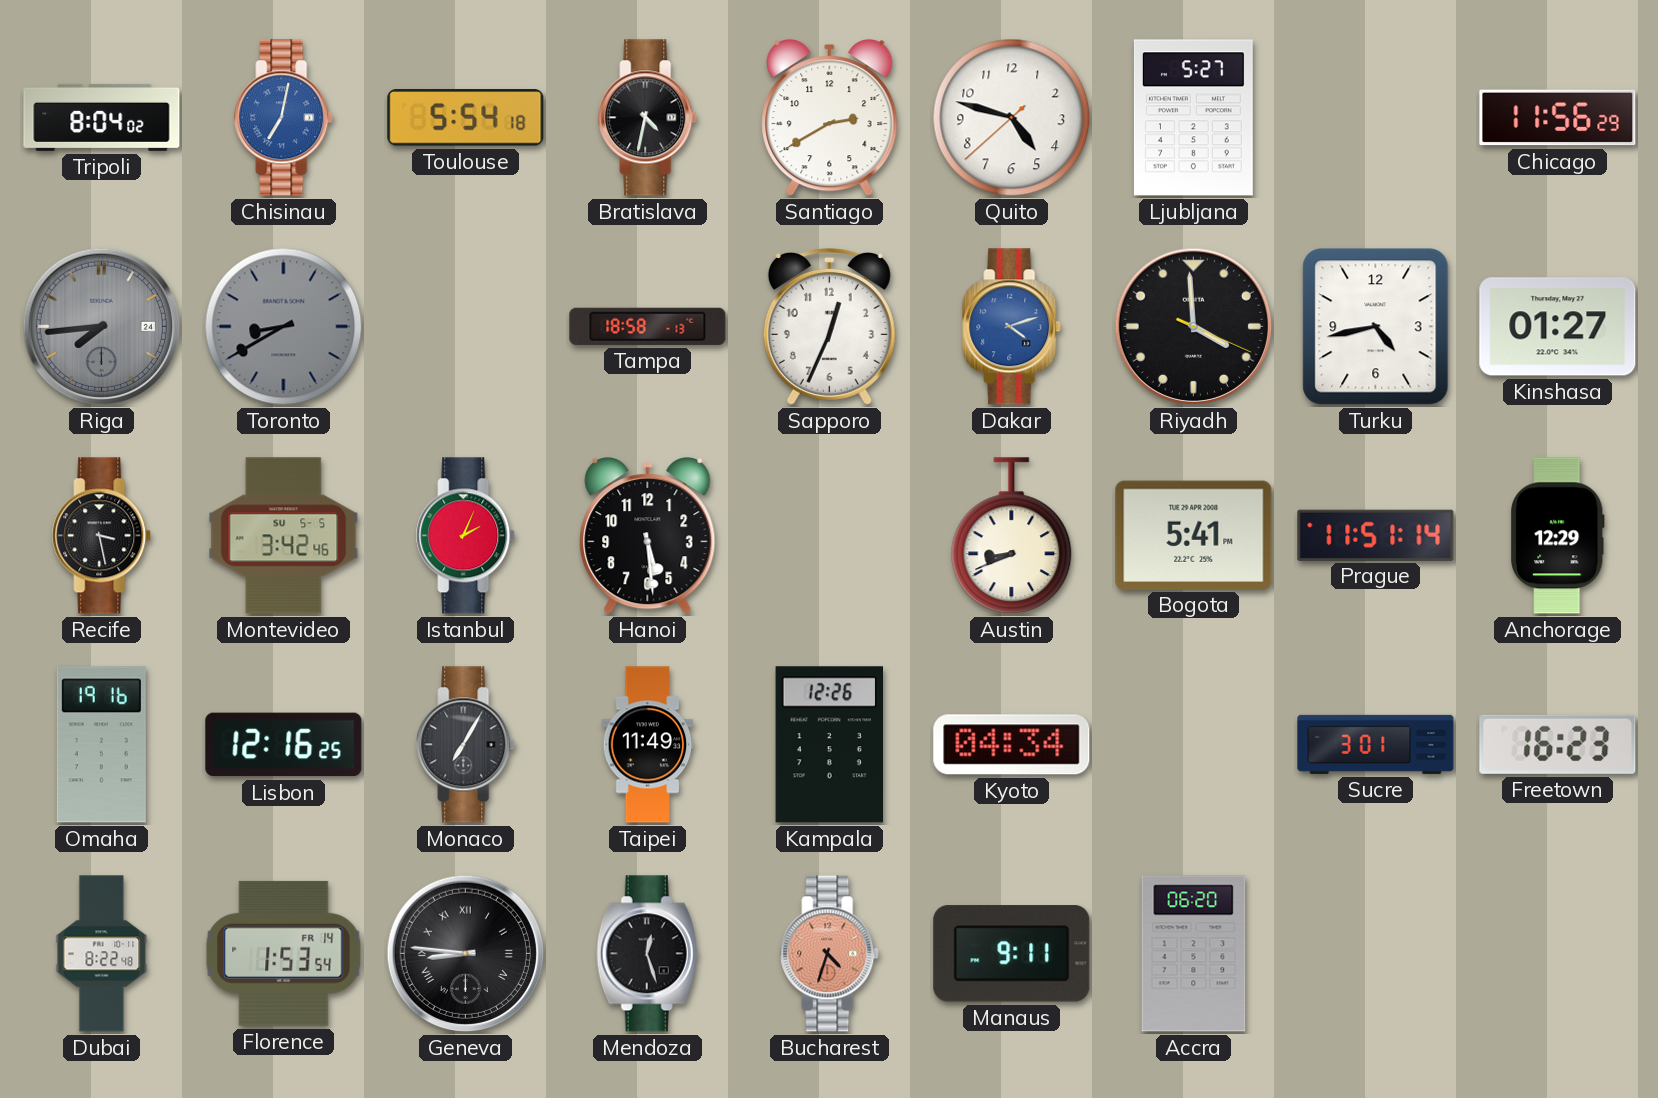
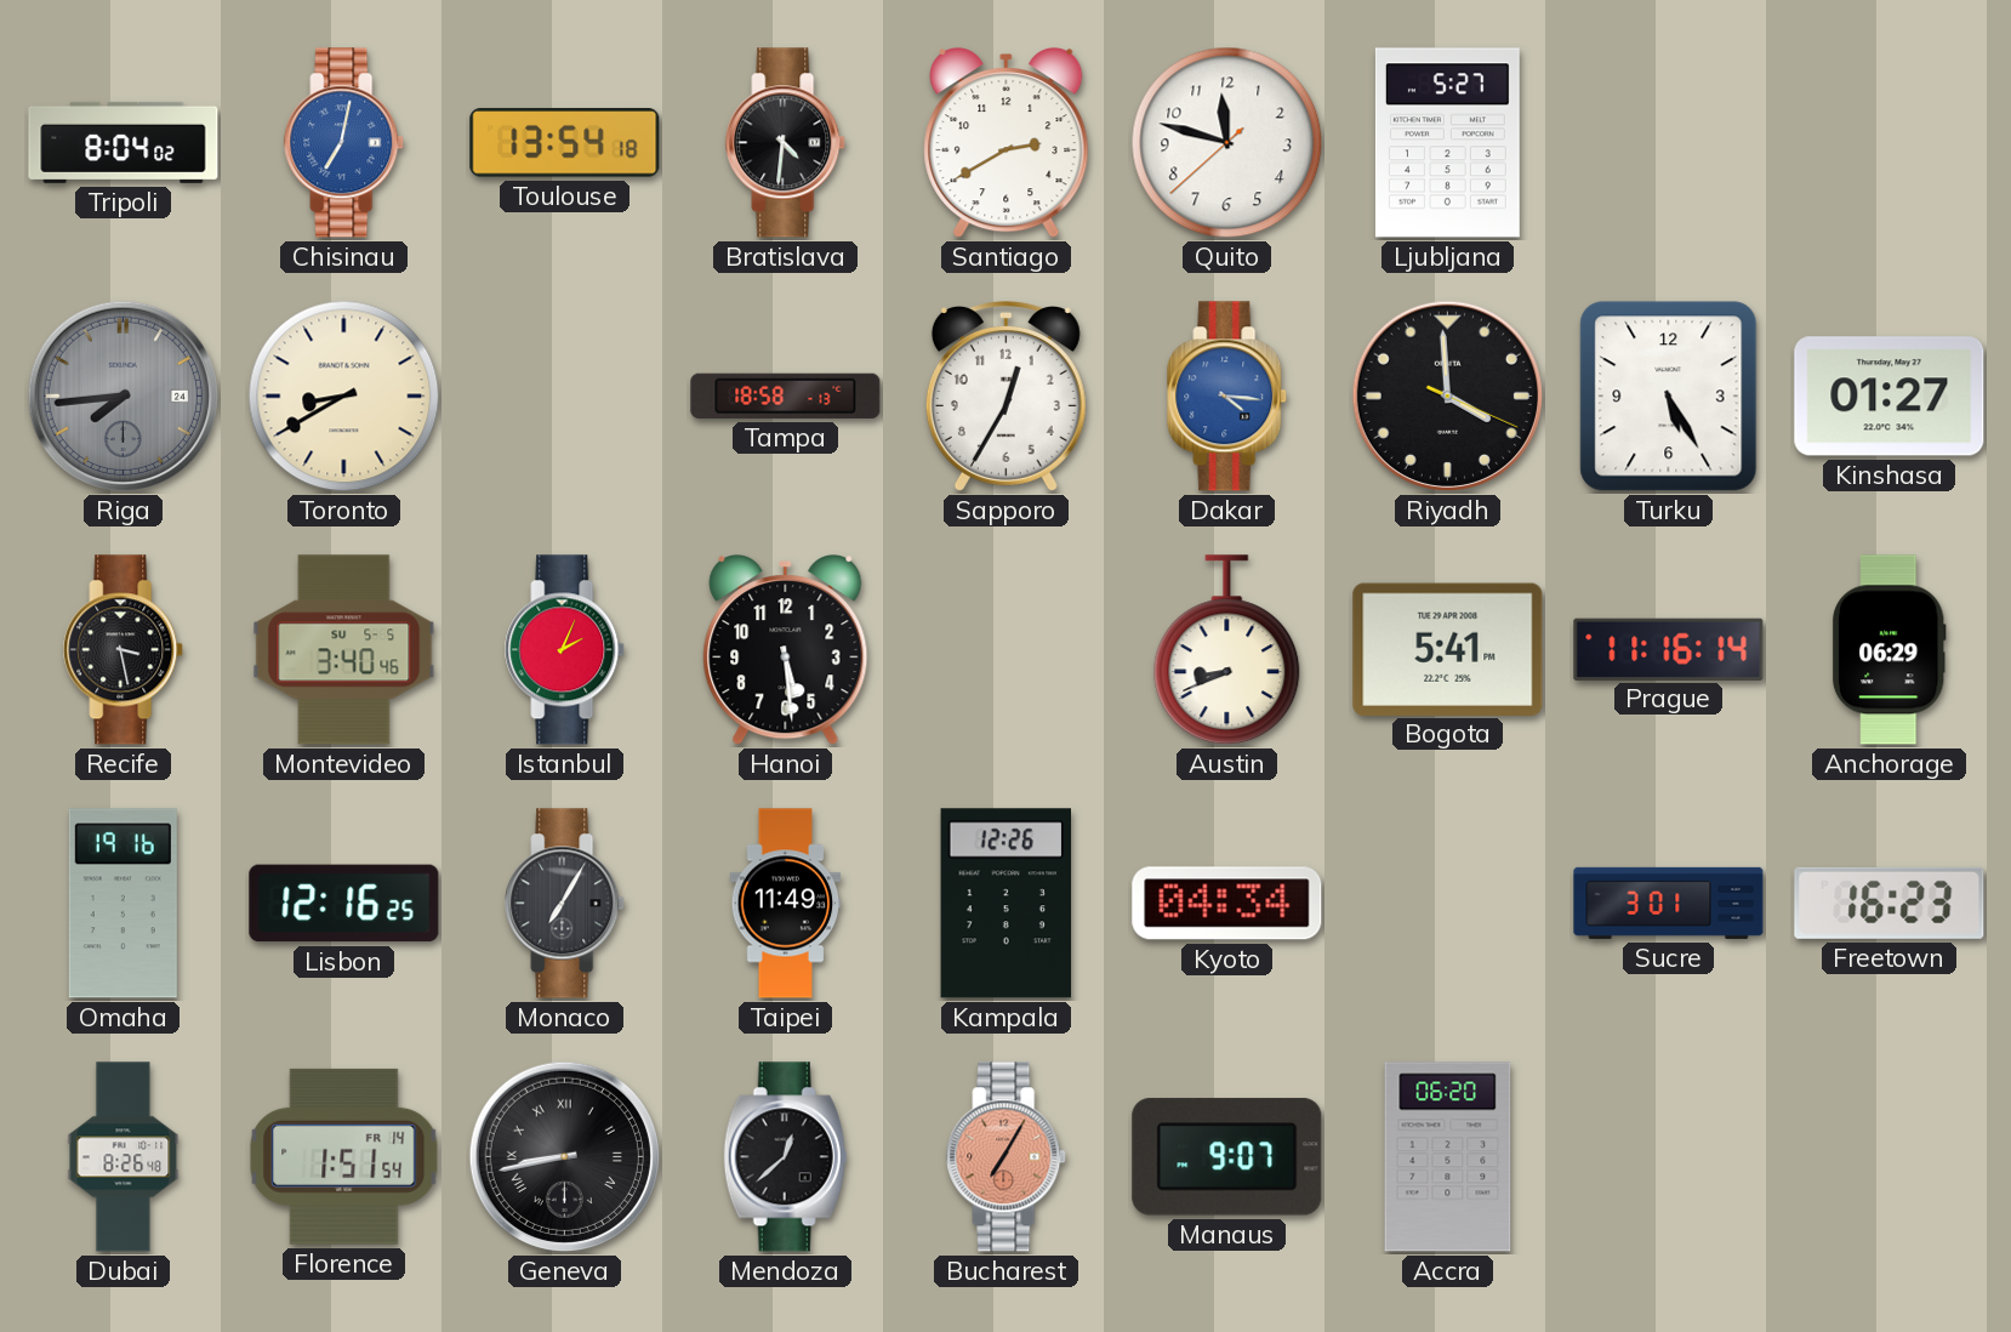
Toulouse: 5:54 -> 13:54 (565, 143)
Bratislava: 4:32 -> 4:31 (786, 143)
Quito: 4:47 -> 11:47 (1227, 143)
Chicago: 11:56 -> none (1558, 118)
Toronto dial: grey -> cream (344, 397)
Sapporo: 12:34 -> 12:35 (1006, 397)
Dakar: 4:12 -> 4:16 (1227, 397)
Turku: 4:43 -> 5:25 (1669, 397)
Montevideo: 3:42 -> 3:40 (344, 650)
Prague: 11:51 -> 11:16 (1669, 649)
Anchorage: 12:29 -> 06:29 (1890, 650)
Dubai: 8:22 -> 8:26 (124, 1157)
Florence: 1:53 -> 1:51 (344, 1156)
Geneva: 8:46 -> 8:43 (564, 1156)
Mendoza: 12:27 -> 12:38 (786, 1157)
Bucharest: 4:33 -> 7:05 (1007, 1157)
Manaus: 9:11 -> 9:07 (1227, 1157)
